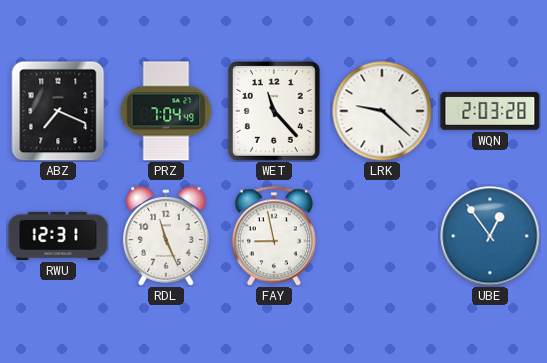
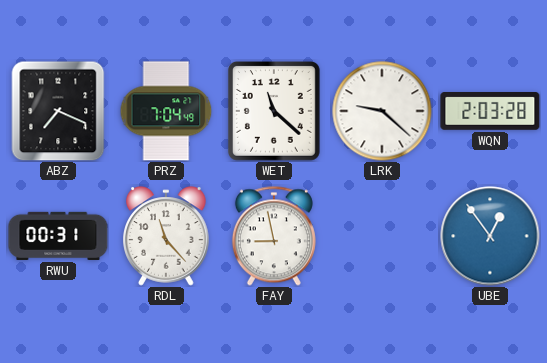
WET: 11:23 -> 11:22 (274, 111)
RWU: 12:31 -> 00:31 (58, 236)
RDL: 11:26 -> 11:23 (166, 236)
